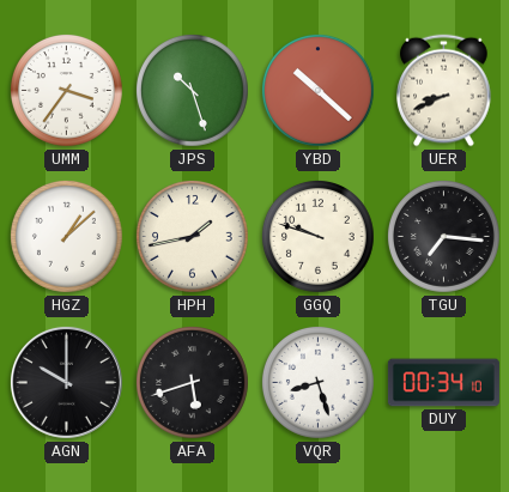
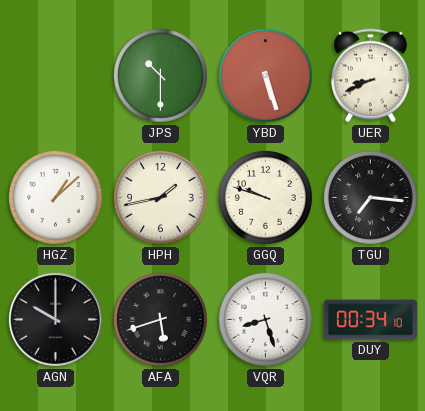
UMM: 3:36 -> none (67, 91)
JPS: 10:27 -> 10:30 (161, 76)
YBD: 10:22 -> 5:27 (266, 76)
